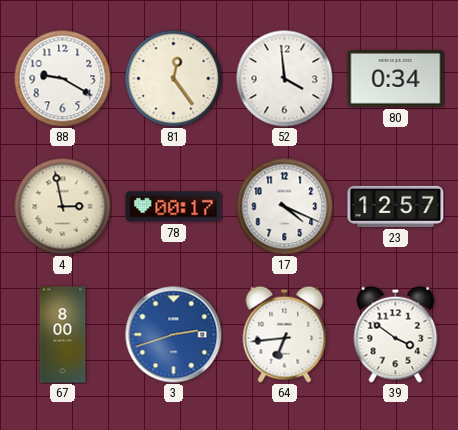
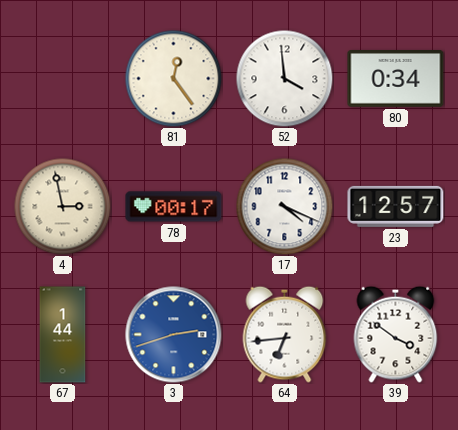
88: 9:20 -> none (62, 78)
67: 8:00 -> 1:44 (63, 335)
